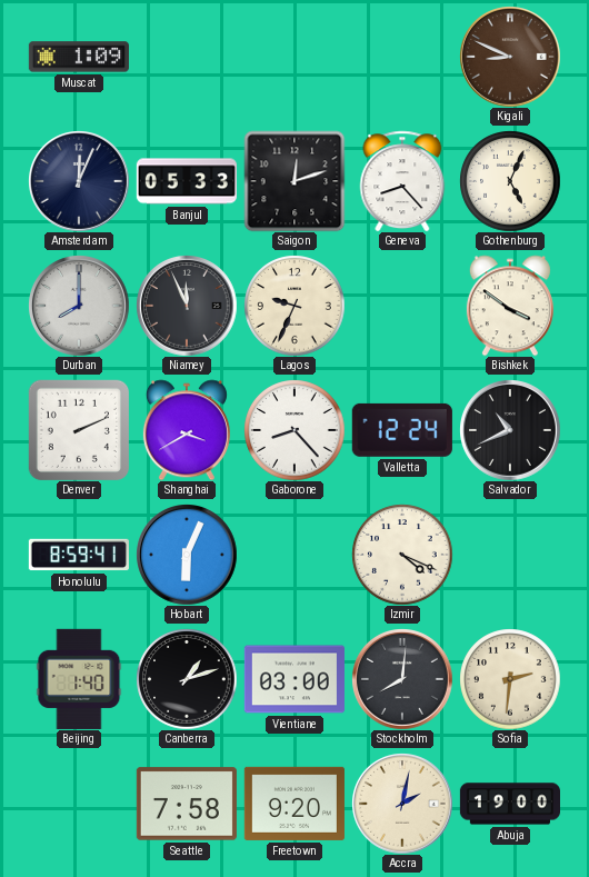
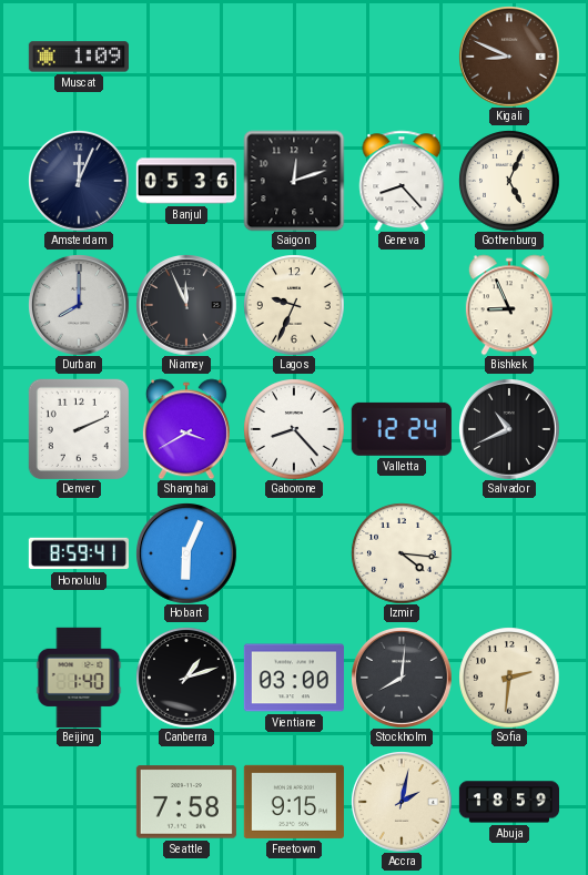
Banjul: 05:33 -> 05:36 (186, 181)
Bishkek: 3:51 -> 8:56 (509, 305)
Izmir: 4:19 -> 4:16 (402, 553)
Freetown: 9:20 -> 9:15 (294, 802)
Abuja: 19:00 -> 18:59 (508, 802)
